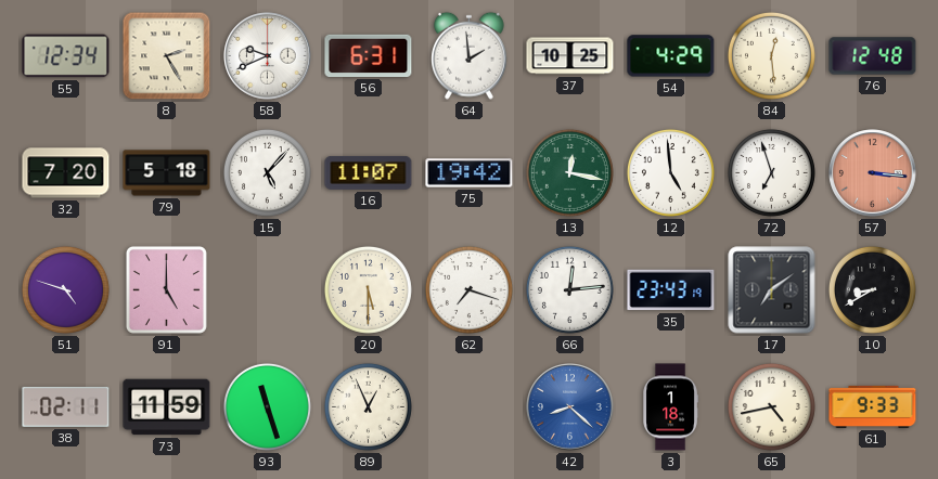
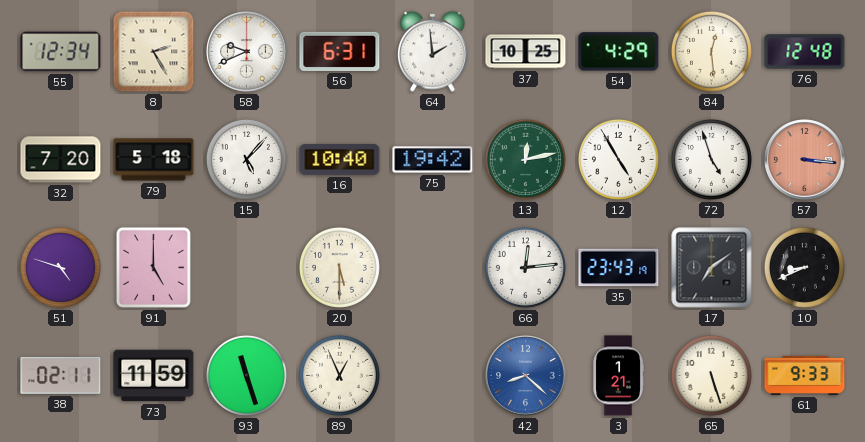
16: 11:07 -> 10:40 (340, 159)
13: 12:17 -> 12:13 (525, 159)
12: 4:59 -> 4:55 (618, 159)
72: 6:57 -> 4:57 (711, 159)
62: 7:18 -> none (468, 289)
10: 8:40 -> 8:41 (804, 267)
3: 1:18 -> 1:21 (618, 376)
65: 4:43 -> 5:27 (711, 375)
